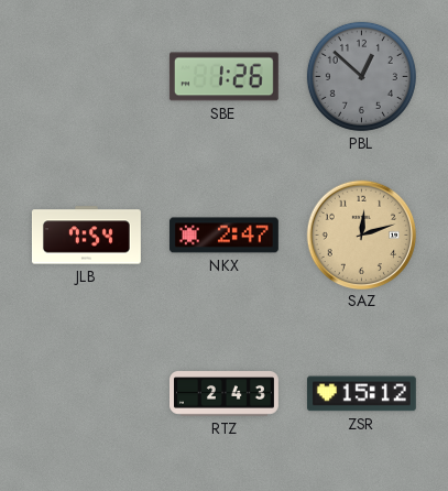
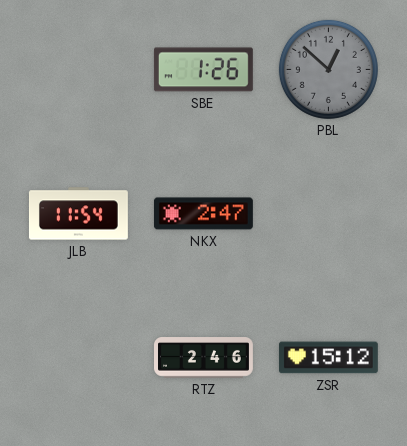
JLB: 7:54 -> 11:54 (78, 214)
SAZ: 12:12 -> none (361, 234)
RTZ: 2:43 -> 2:46 (204, 358)
